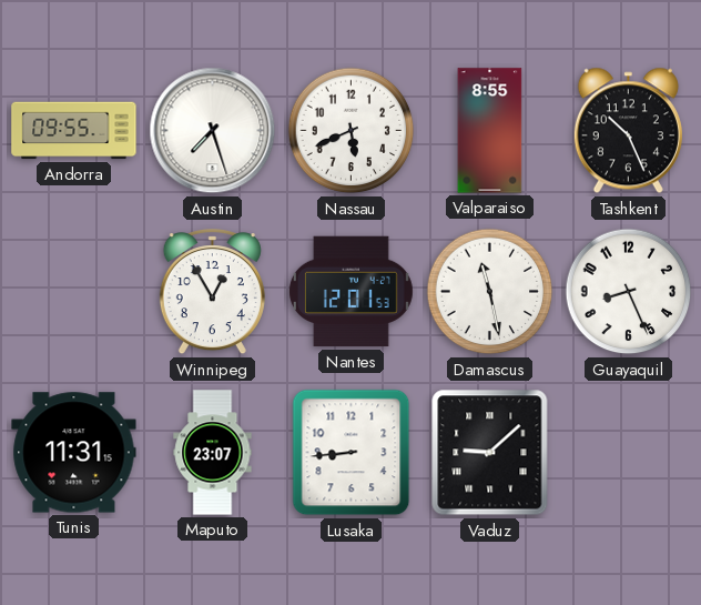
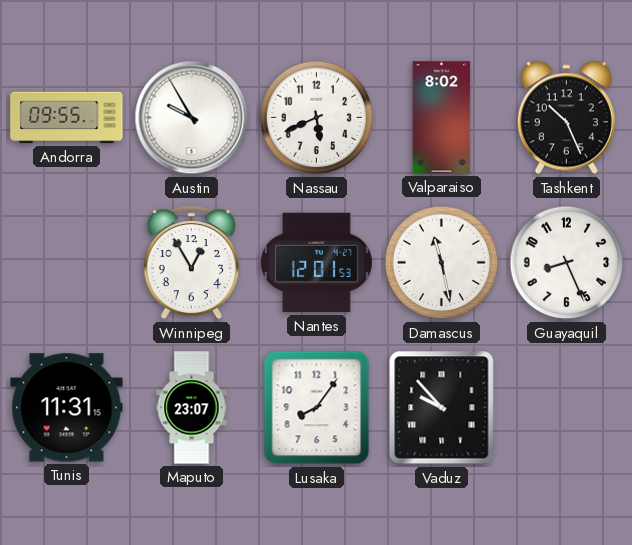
Austin: 7:27 -> 9:55 (192, 118)
Valparaiso: 8:55 -> 8:02 (442, 118)
Lusaka: 8:44 -> 8:06 (317, 408)
Vaduz: 9:08 -> 9:53 (442, 408)
